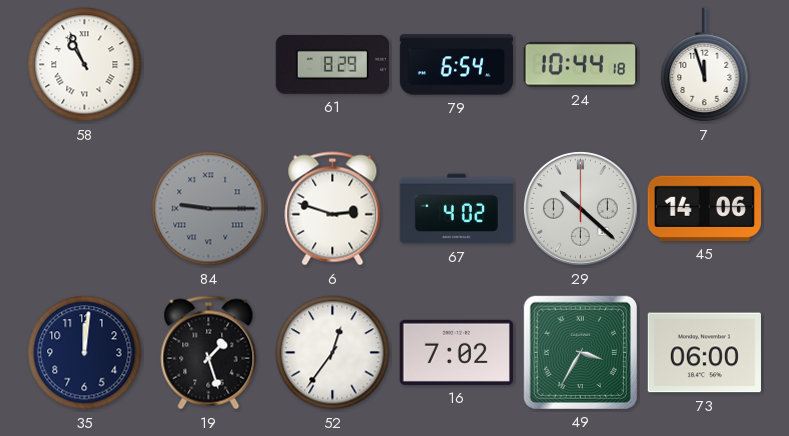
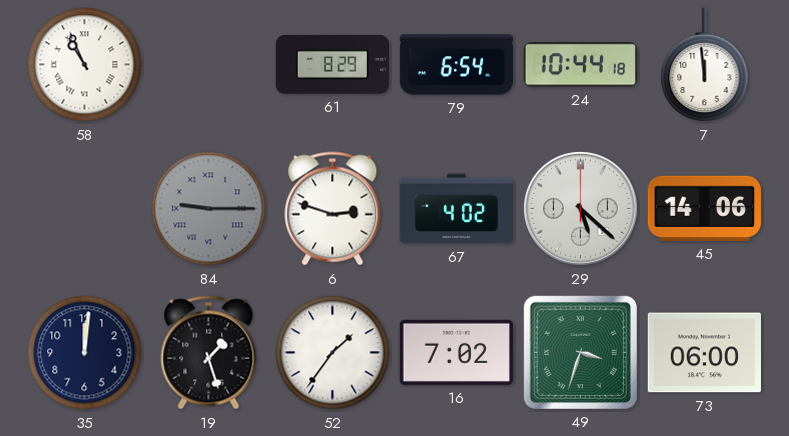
7: 11:57 -> 11:59 (705, 65)
29: 10:22 -> 5:22 (580, 208)
52: 12:36 -> 1:36 (333, 353)
49: 3:35 -> 3:33 (580, 352)
